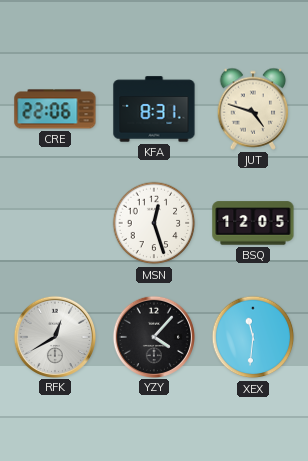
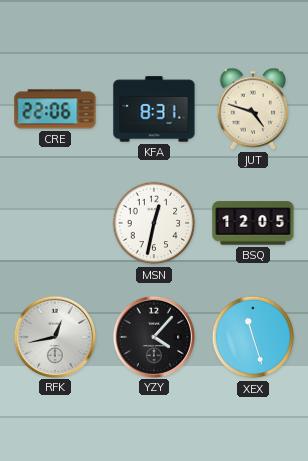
MSN: 12:27 -> 12:32 (154, 223)
RFK: 12:40 -> 12:43 (54, 336)
XEX: 11:31 -> 11:27 (253, 337)
